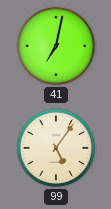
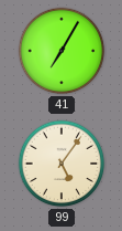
41: 7:02 -> 7:05 (62, 51)
